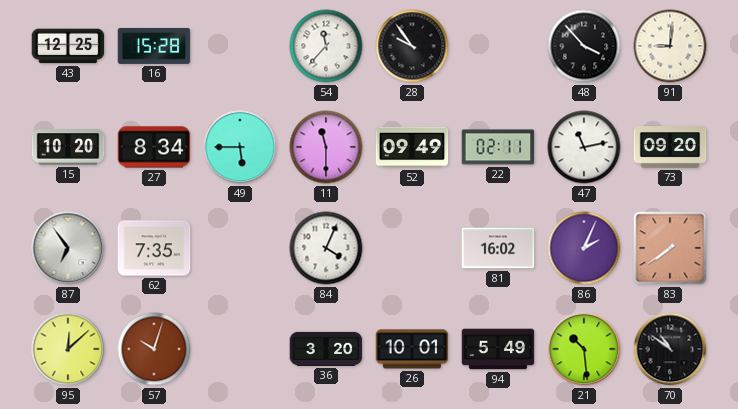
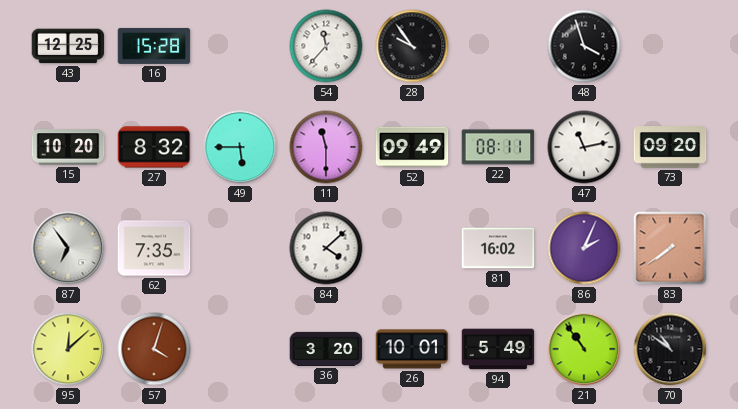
48: 3:53 -> 3:57 (584, 46)
91: 9:01 -> none (670, 46)
27: 8:34 -> 8:32 (154, 147)
22: 02:11 -> 08:11 (498, 147)
84: 4:04 -> 4:08 (326, 248)
57: 10:03 -> 4:03 (154, 349)
21: 10:29 -> 10:54 (584, 349)
